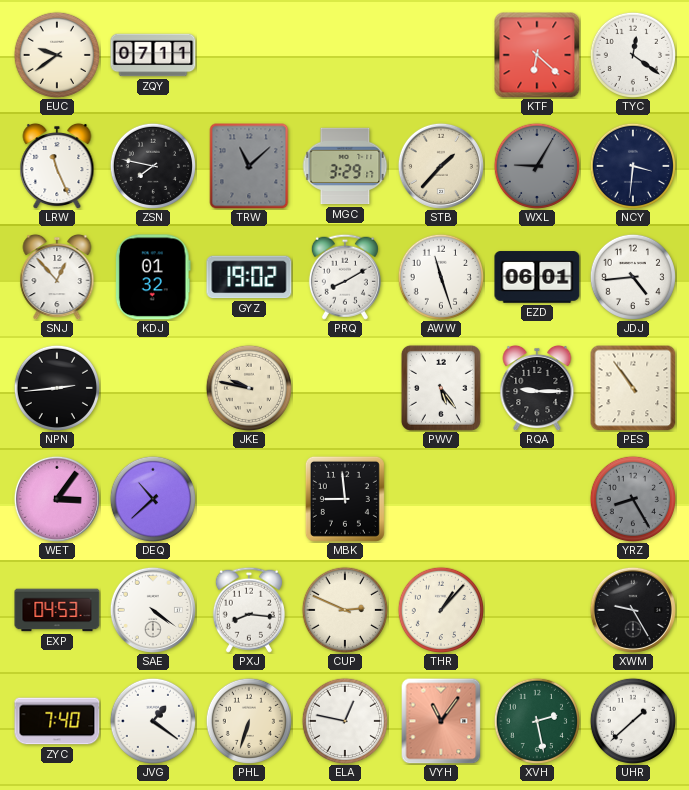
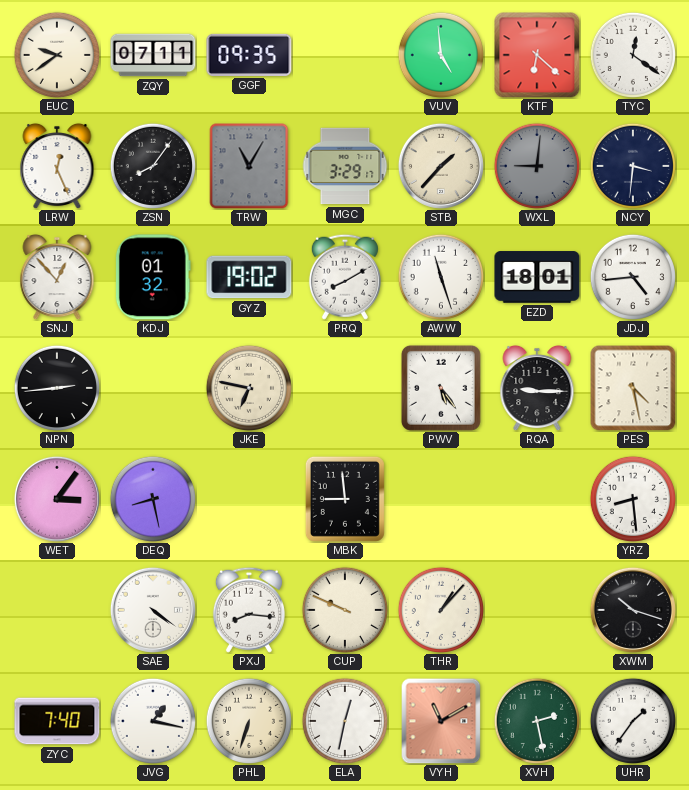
GGF: none -> 09:35 (249, 55)
VUV: none -> 4:59 (440, 54)
LRW: 11:26 -> 12:26 (57, 166)
ZSN: 7:47 -> 8:06 (152, 165)
TRW: 11:08 -> 11:05 (249, 166)
WXL: 9:05 -> 9:01 (536, 165)
EZD: 06:01 -> 18:01 (537, 277)
JKE: 9:47 -> 6:47 (248, 387)
PES: 10:54 -> 4:28 (633, 388)
DEQ: 10:38 -> 8:28 (152, 498)
YRZ: 8:25 -> 8:29 (632, 498)
YRZ dial: grey -> white (632, 498)
EXP: 04:53 -> none (57, 610)
CUP: 2:49 -> 9:49 (344, 609)
XWM: 9:25 -> 10:18 (633, 610)
JVG: 1:21 -> 1:17 (152, 720)
ELA: 12:47 -> 12:32 (344, 720)
VYH: 11:06 -> 11:10 (441, 721)
UHR: 1:38 -> 1:36 (632, 720)
